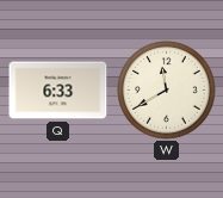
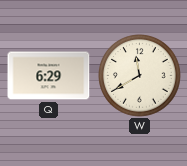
Q: 6:33 -> 6:29 (49, 76)
